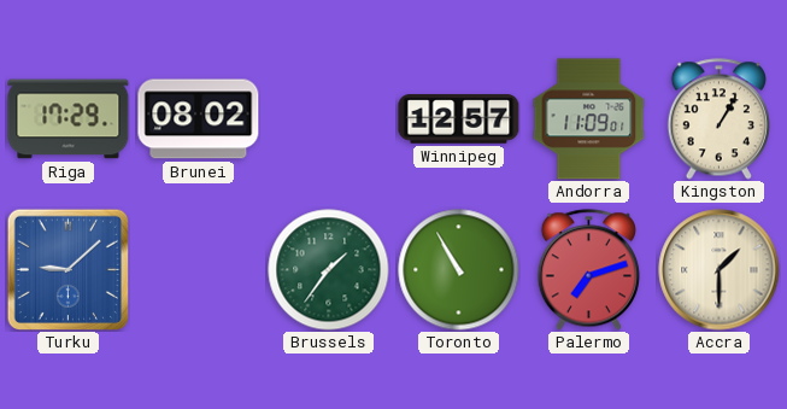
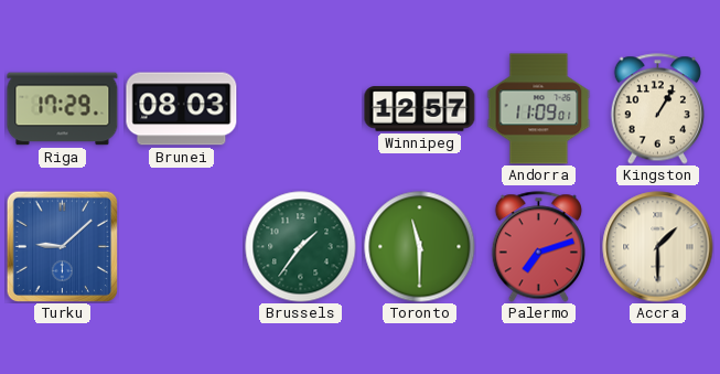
Brunei: 08:02 -> 08:03 (182, 109)
Toronto: 10:55 -> 11:30 (420, 247)
